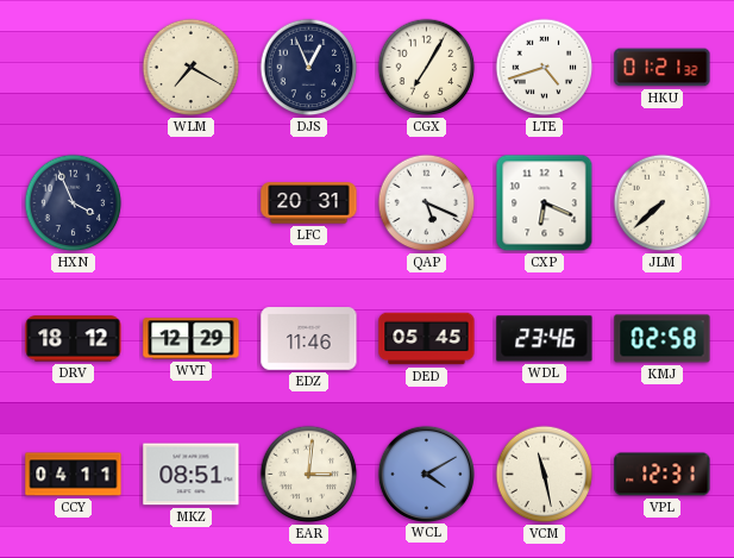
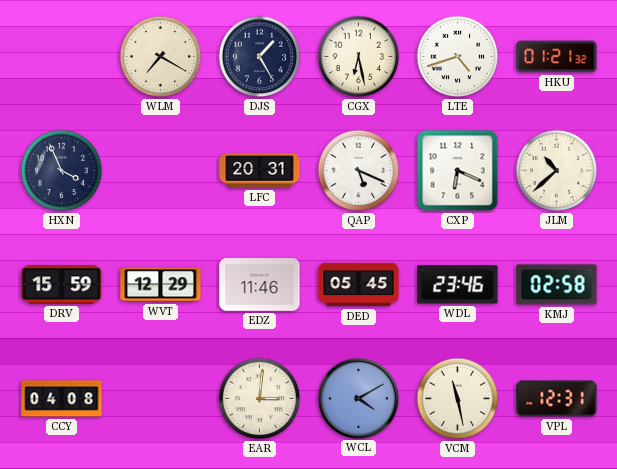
DJS: 12:56 -> 1:25 (260, 57)
CGX: 7:05 -> 6:28 (359, 57)
JLM: 7:38 -> 10:38 (557, 171)
DRV: 18:12 -> 15:59 (62, 285)
CCY: 04:11 -> 04:08 (62, 399)
MKZ: 08:51 -> none (192, 475)
